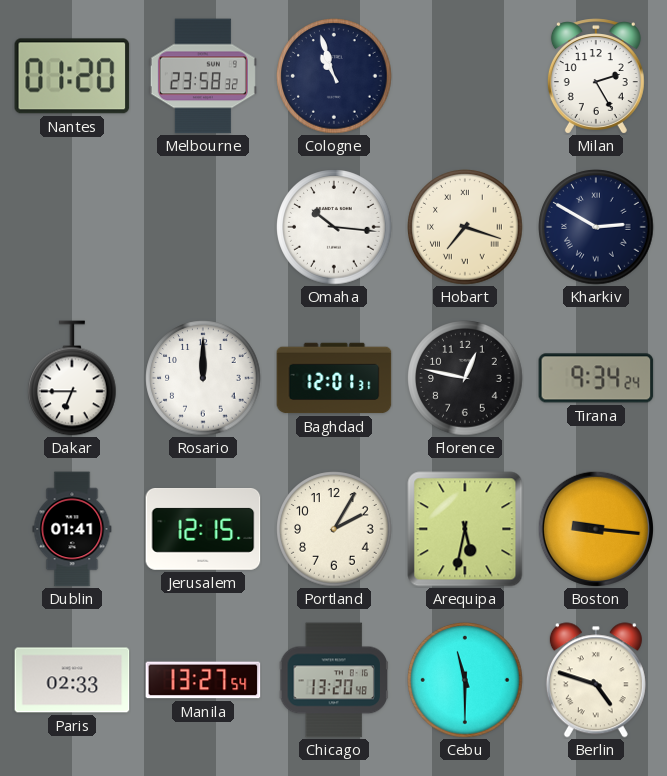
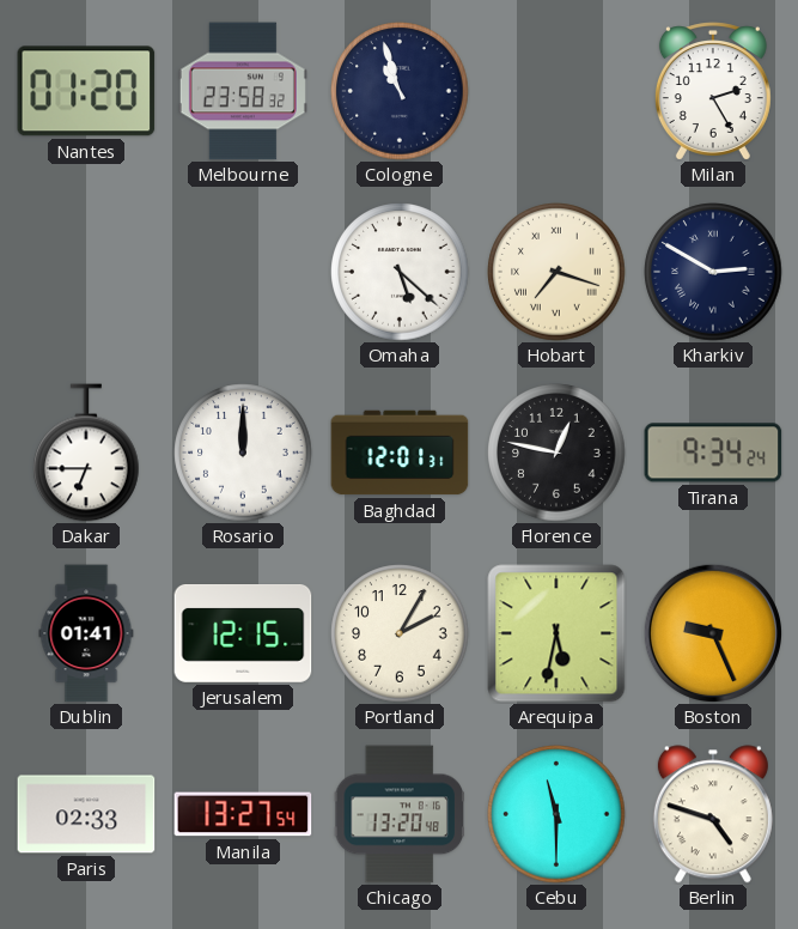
Omaha: 10:16 -> 5:22 (400, 272)
Boston: 9:16 -> 9:26 (712, 632)
